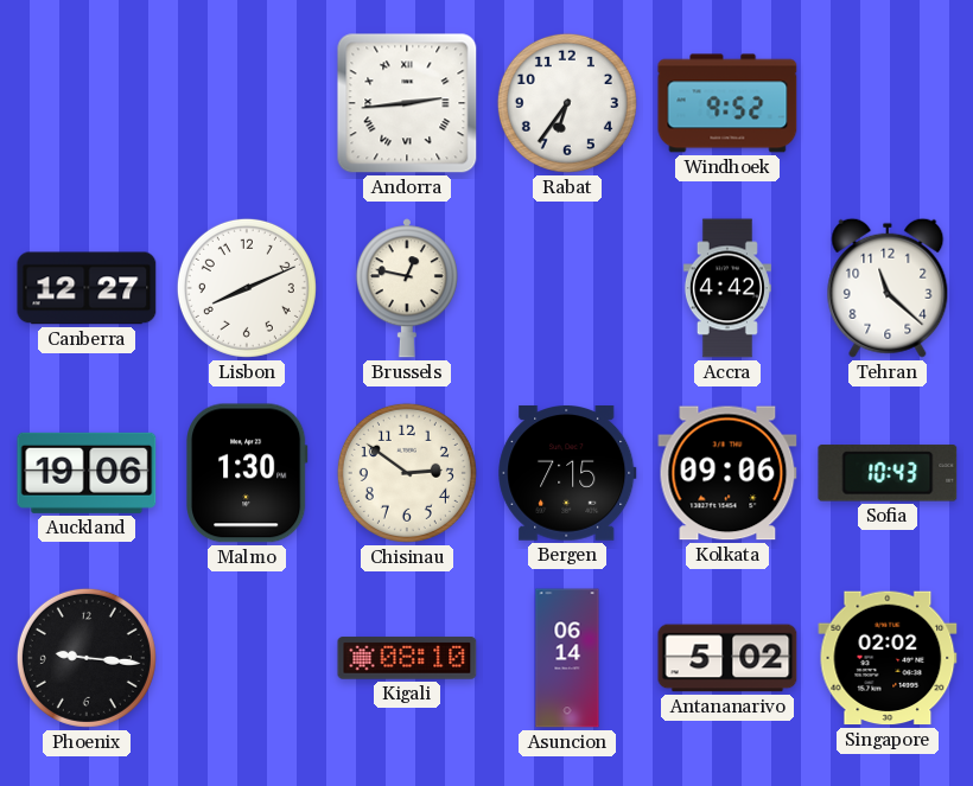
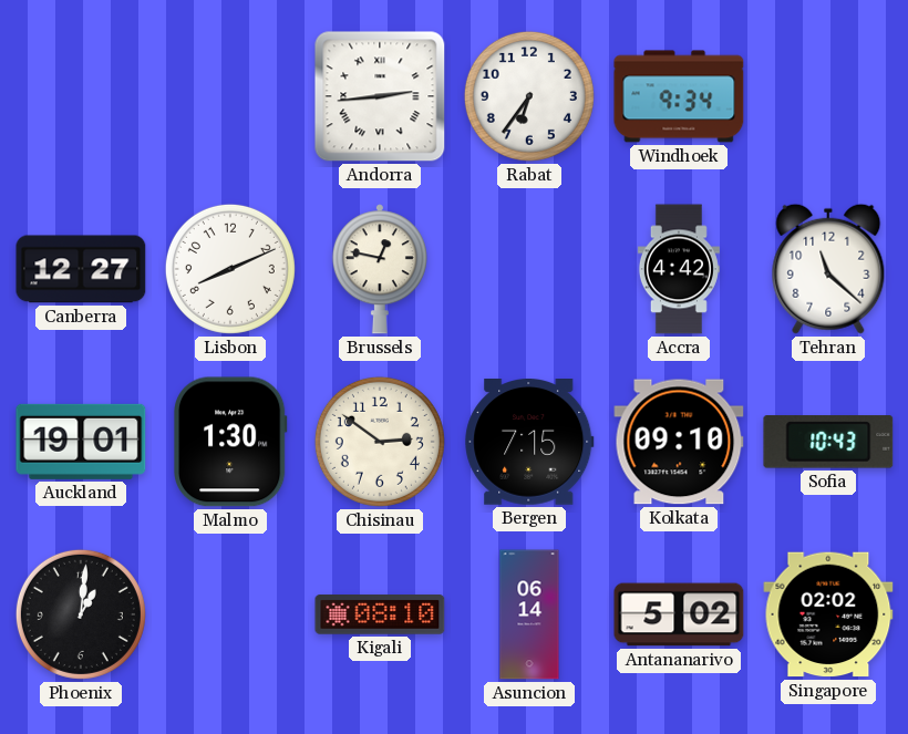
Windhoek: 9:52 -> 9:34 (679, 96)
Auckland: 19:06 -> 19:01 (81, 442)
Kolkata: 09:06 -> 09:10 (679, 442)
Phoenix: 9:16 -> 1:01 (81, 614)
